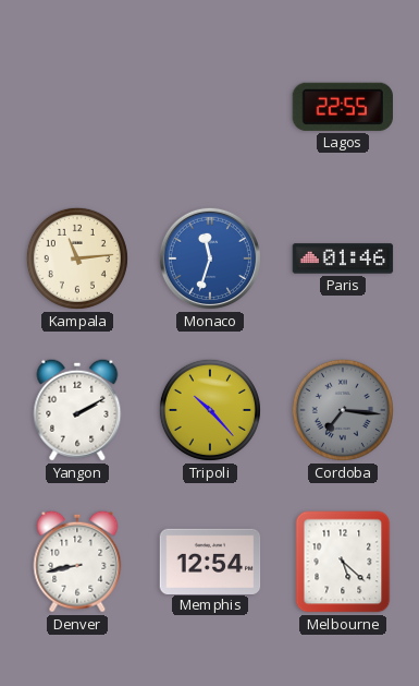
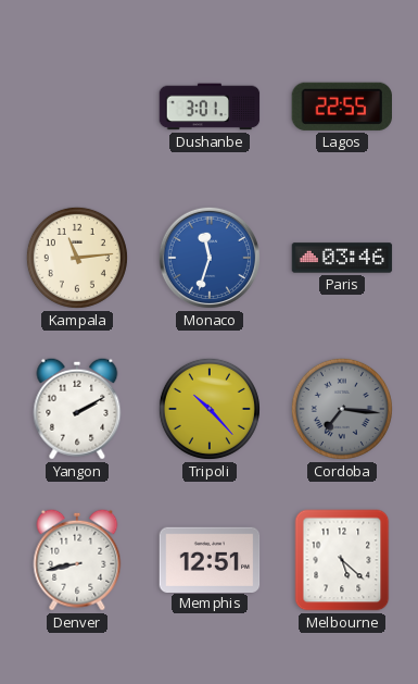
Dushanbe: none -> 3:01 (210, 107)
Paris: 01:46 -> 03:46 (342, 258)
Memphis: 12:54 -> 12:51 (210, 559)
